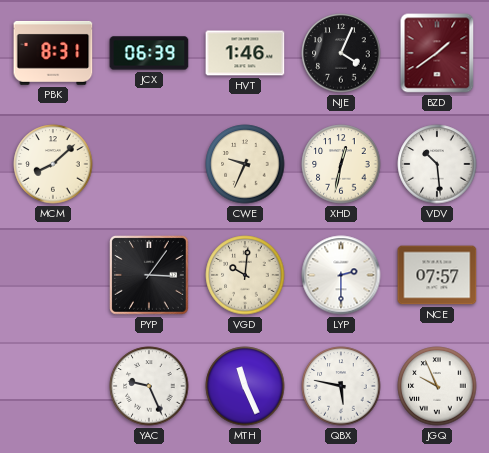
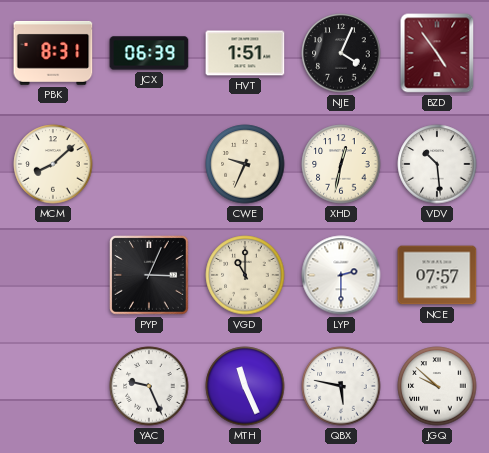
HVT: 1:46 -> 1:51 (245, 53)
BZD: 1:39 -> 4:54 (437, 53)
PYP: 3:06 -> 3:04 (150, 276)
VGD: 10:01 -> 11:00 (245, 275)
JGQ: 9:56 -> 9:52 (437, 386)
